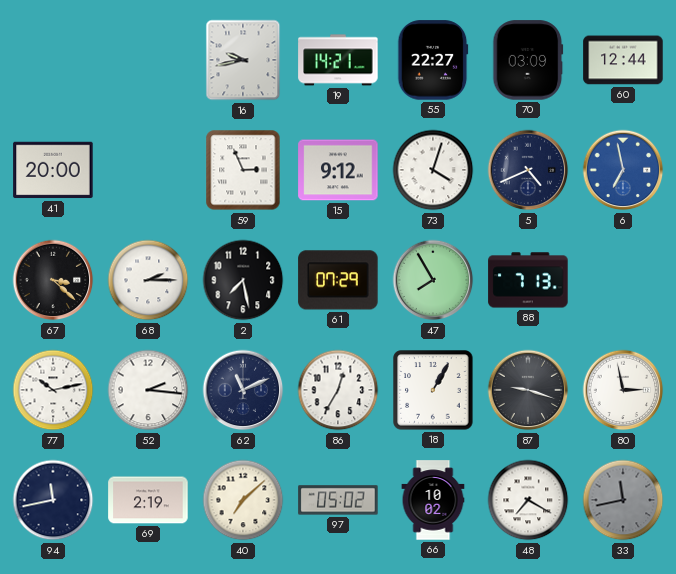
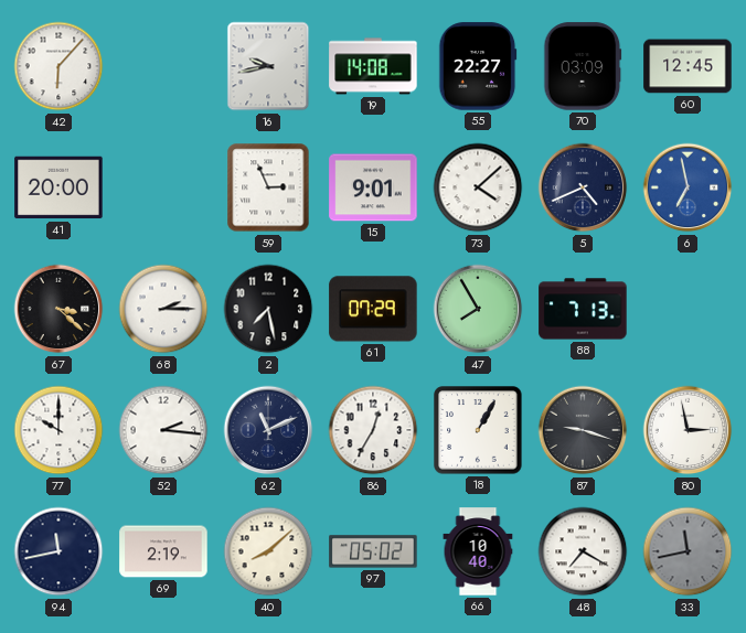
42: none -> 6:07 (58, 66)
19: 14:21 -> 14:08 (373, 66)
60: 12:44 -> 12:45 (688, 66)
15: 9:12 -> 9:01 (373, 187)
73: 4:03 -> 4:08 (478, 187)
77: 10:13 -> 10:00 (58, 430)
40: 7:08 -> 8:08 (268, 551)
66: 10:02 -> 10:40 (478, 551)
